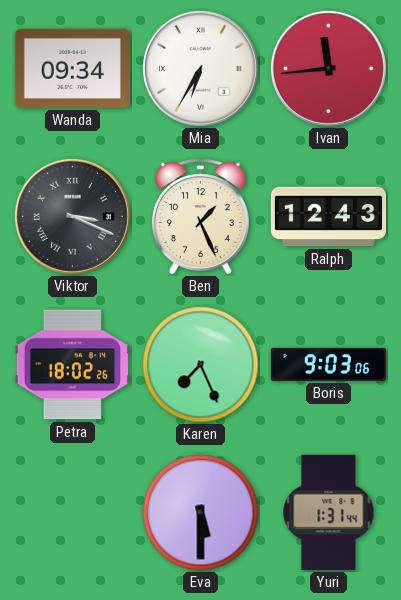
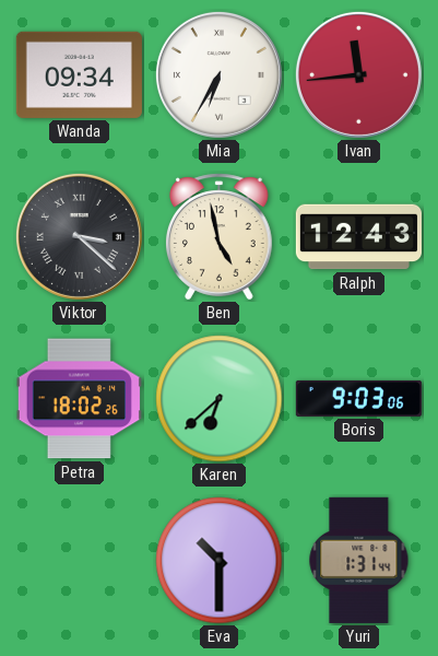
Viktor: 3:19 -> 3:22 (79, 236)
Ben: 1:26 -> 4:58 (218, 237)
Karen: 7:26 -> 6:38 (220, 399)
Eva: 5:30 -> 10:30 (220, 561)
